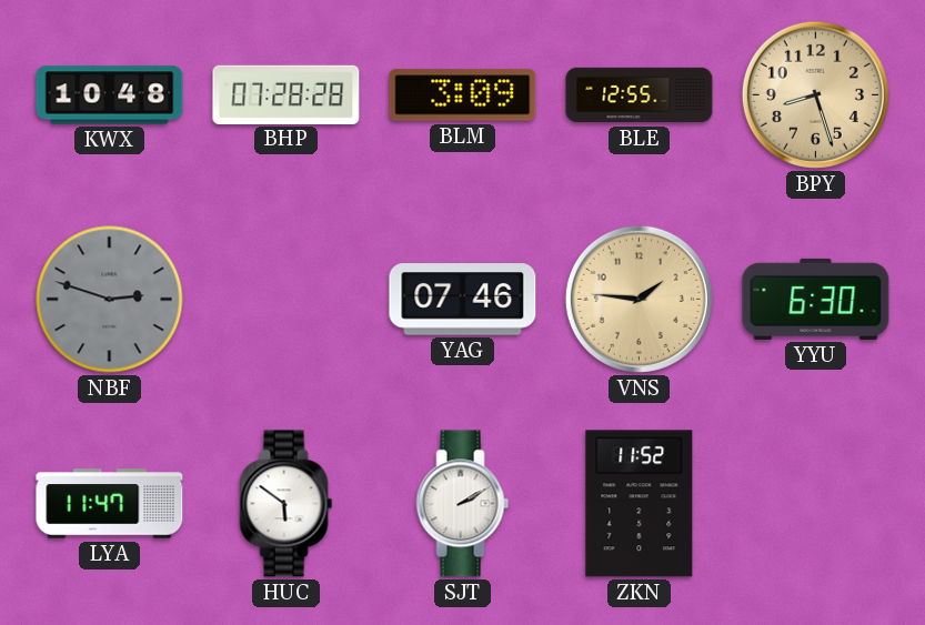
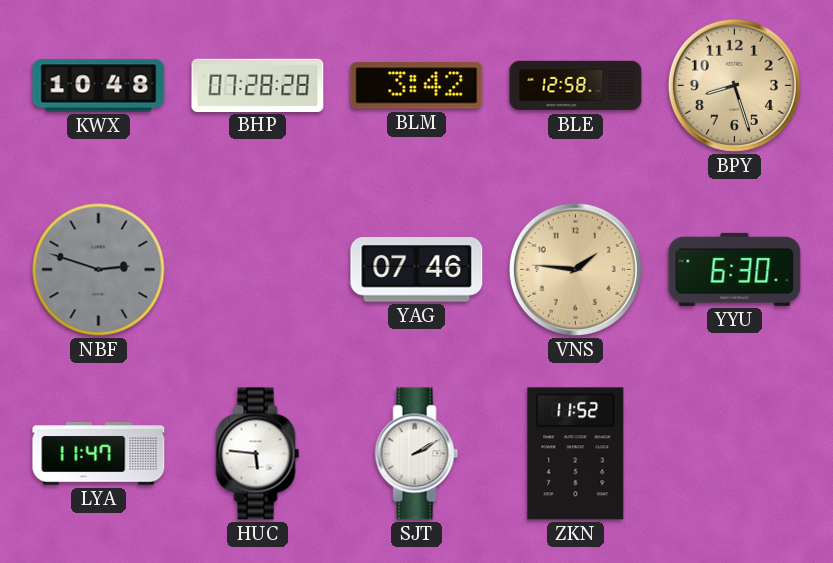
BLM: 3:09 -> 3:42 (417, 86)
BLE: 12:55 -> 12:58 (576, 86)
HUC: 5:51 -> 5:46 (258, 454)
